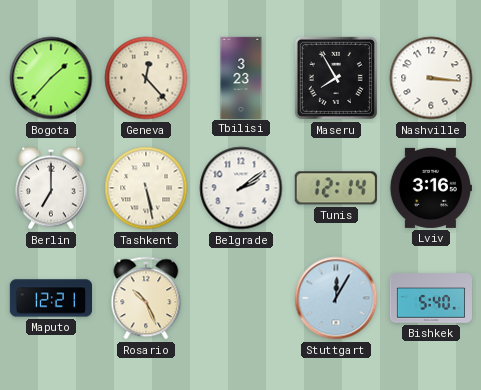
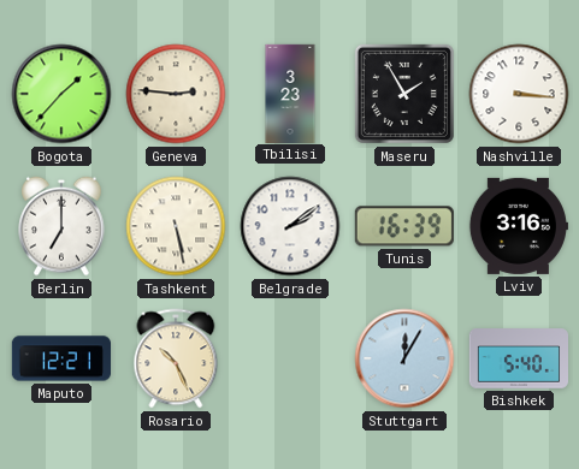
Geneva: 12:23 -> 2:46 (176, 94)
Maseru: 7:55 -> 1:55 (404, 94)
Tunis: 12:14 -> 16:39 (404, 226)
